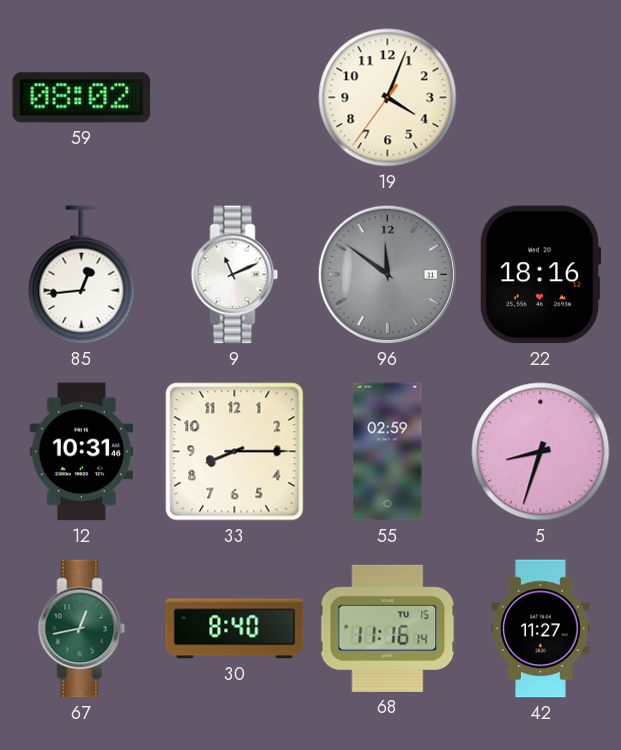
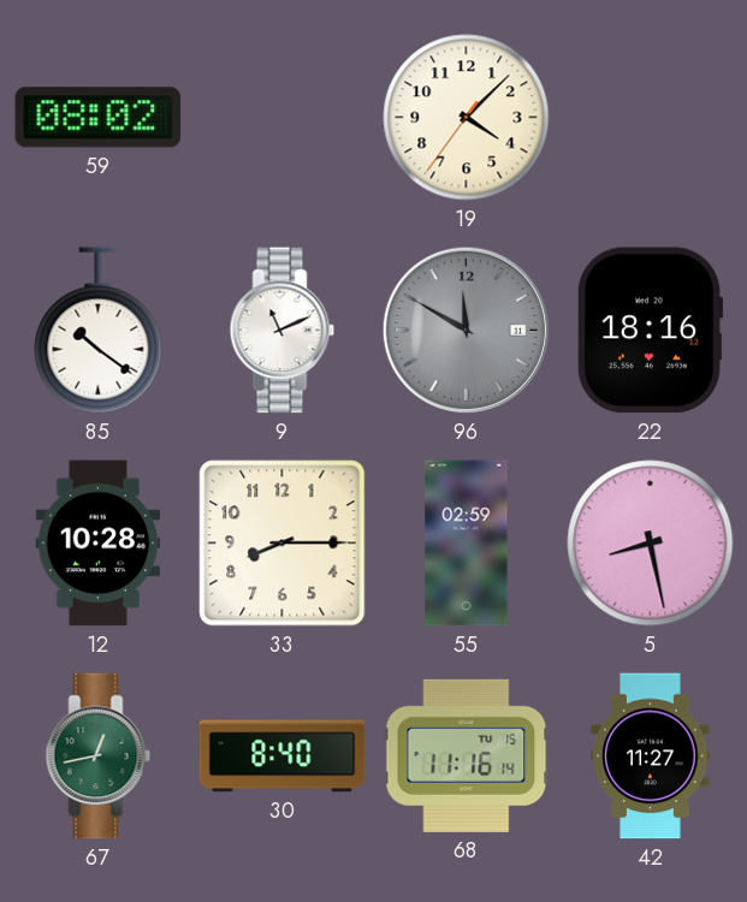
19: 4:03 -> 4:07 (467, 118)
85: 12:44 -> 10:21 (99, 331)
96: 11:51 -> 11:50 (466, 330)
12: 10:31 -> 10:28 (99, 544)
5: 8:33 -> 8:28 (651, 544)
